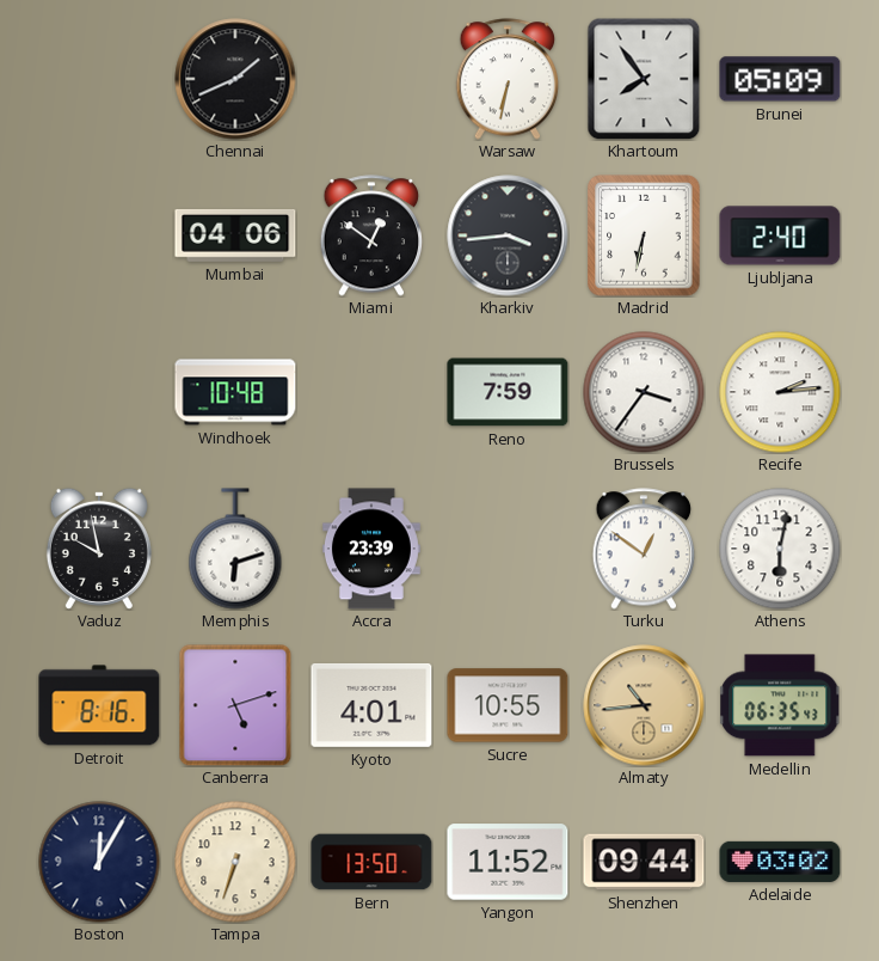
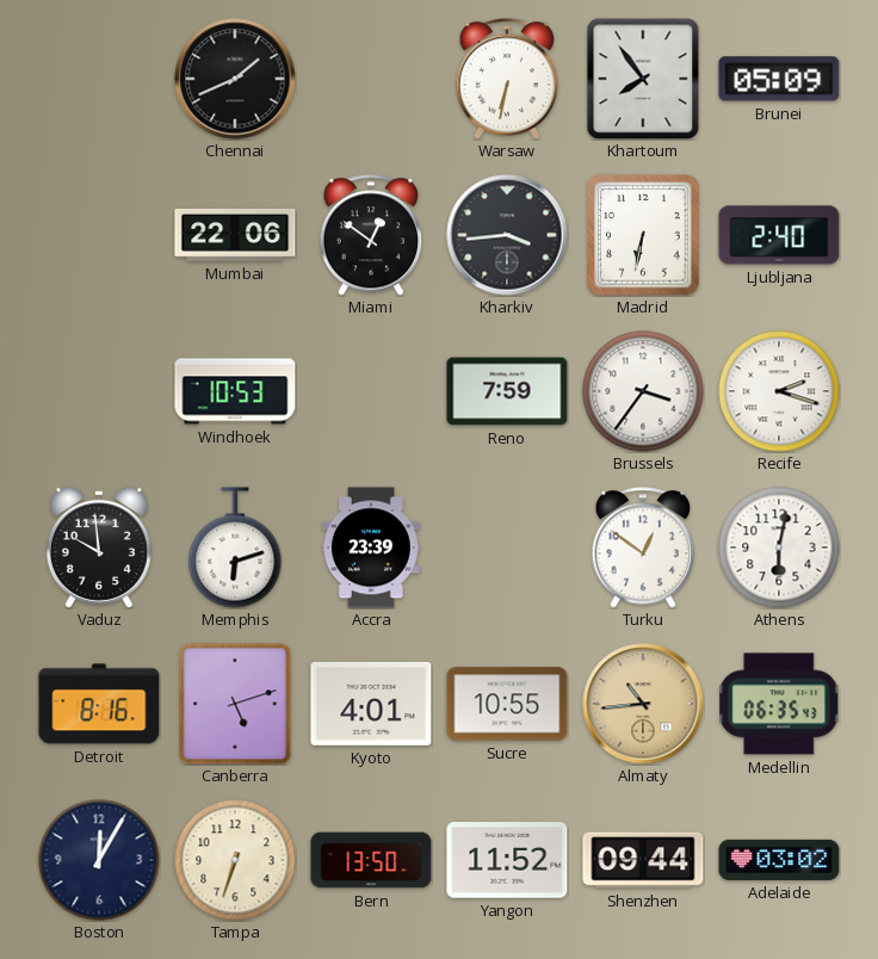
Mumbai: 04:06 -> 22:06 (235, 235)
Windhoek: 10:48 -> 10:53 (235, 391)
Recife: 2:14 -> 2:18 (779, 391)
Vaduz: 9:58 -> 9:59 (99, 547)
